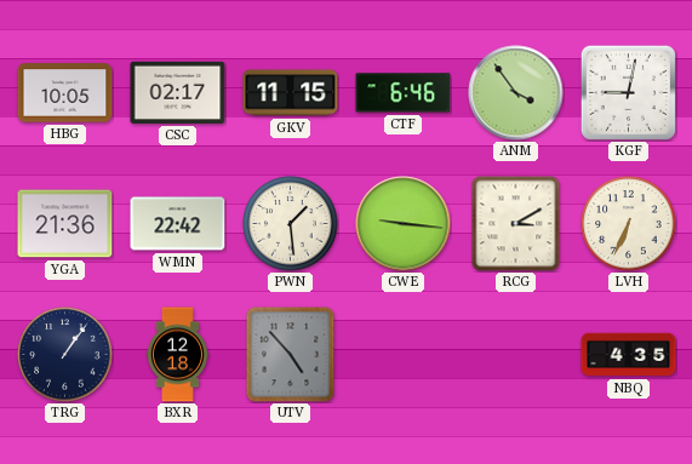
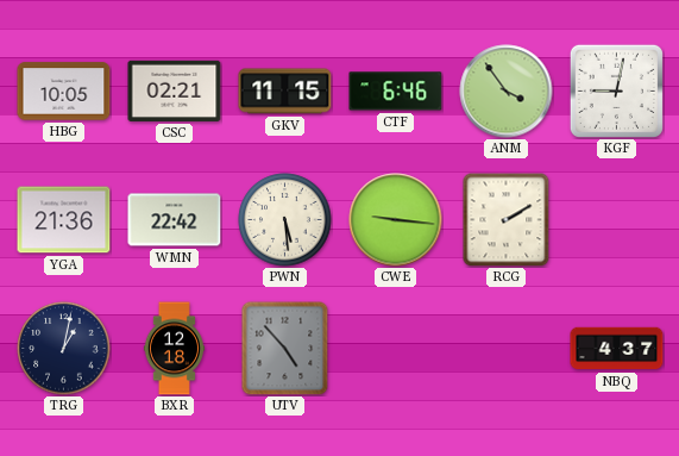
CSC: 02:17 -> 02:21 (175, 90)
PWN: 1:29 -> 5:29 (285, 220)
RCG: 3:10 -> 2:10 (507, 220)
LVH: 6:34 -> none (629, 224)
TRG: 1:06 -> 1:02 (64, 349)
NBQ: 4:35 -> 4:37 (617, 349)
